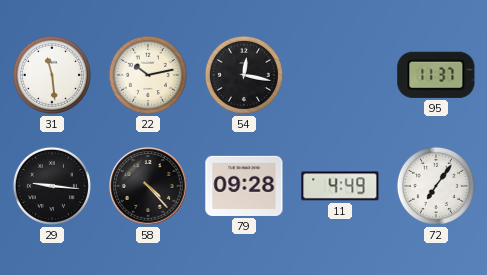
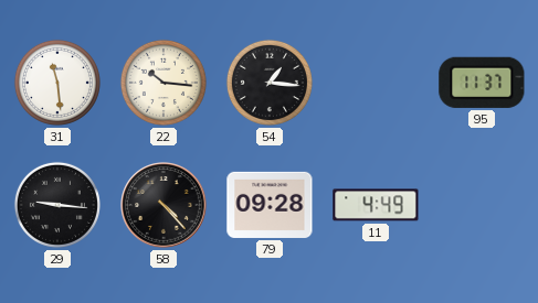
22: 10:13 -> 10:16 (163, 83)
54: 12:17 -> 1:16 (270, 83)
72: 7:06 -> none (436, 186)
